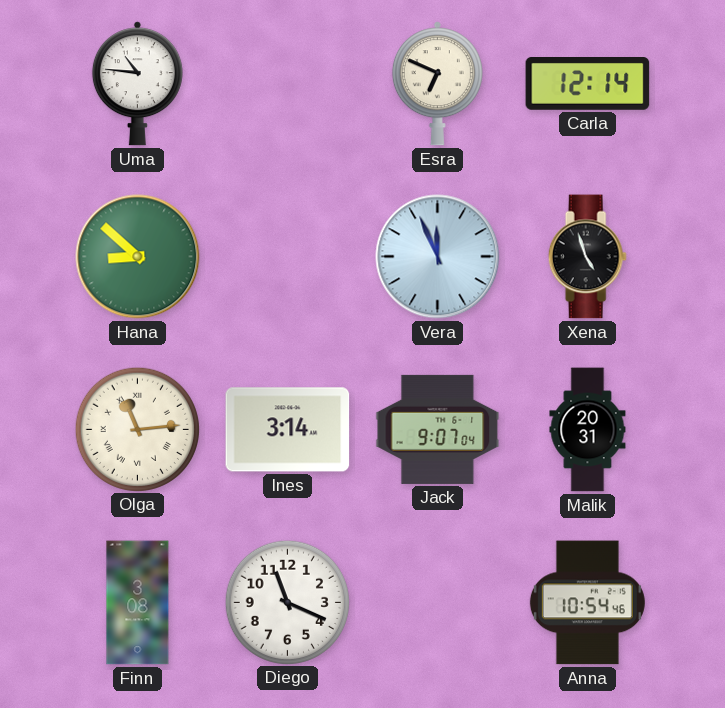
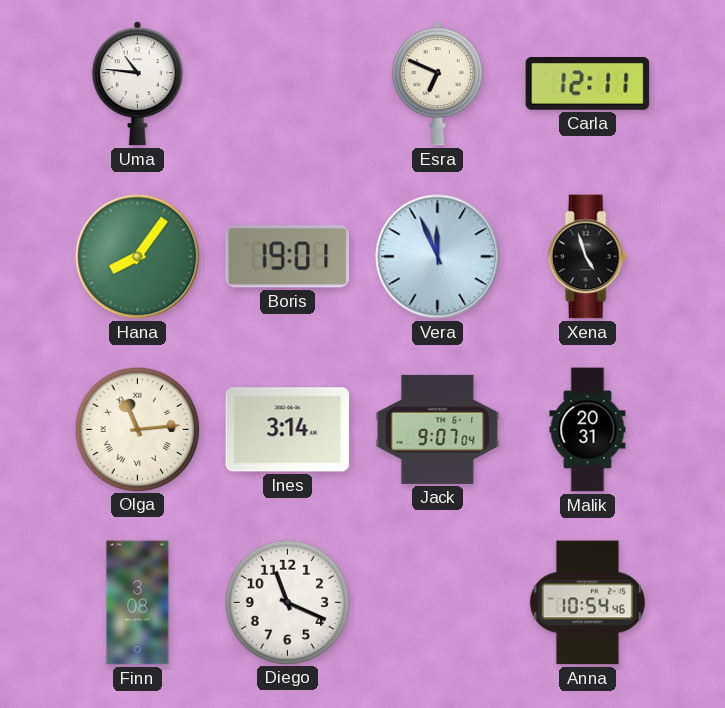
Carla: 12:14 -> 12:11 (588, 84)
Hana: 8:52 -> 8:06 (138, 257)
Boris: none -> 19:01 (288, 257)
